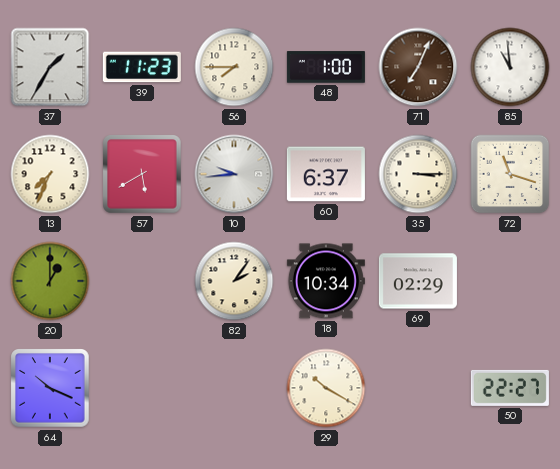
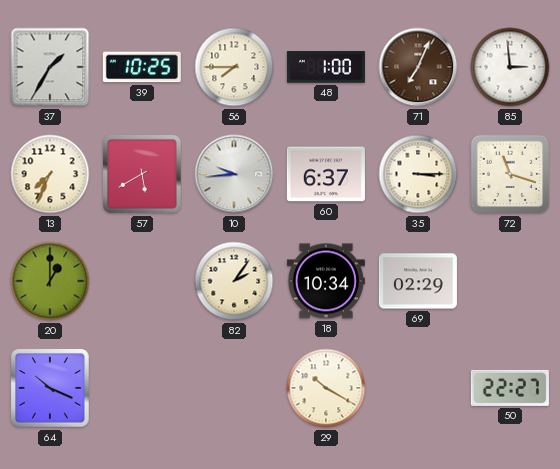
39: 11:23 -> 10:25 (142, 67)
85: 10:59 -> 2:59 (510, 67)
